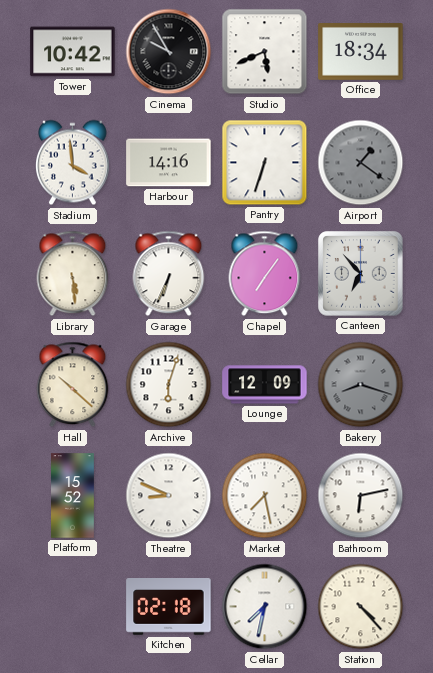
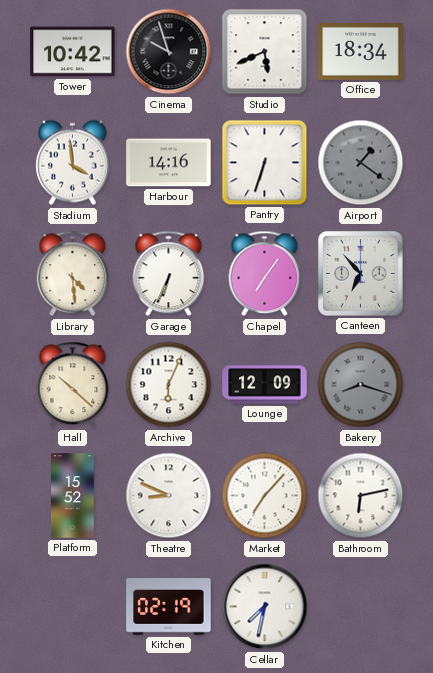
Cinema: 9:55 -> 9:57 (169, 52)
Library: 5:29 -> 4:29 (73, 274)
Archive: 6:03 -> 6:04 (169, 385)
Market: 7:28 -> 7:07 (265, 496)
Kitchen: 02:18 -> 02:19 (169, 607)
Station: 4:23 -> none (361, 607)
